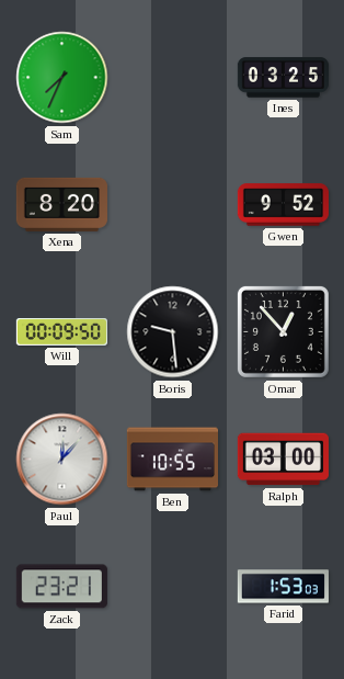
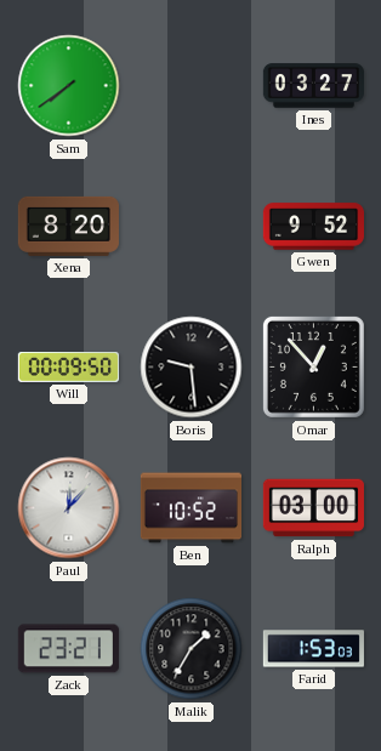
Sam: 7:34 -> 7:39 (69, 86)
Ines: 03:25 -> 03:27 (313, 86)
Ben: 10:55 -> 10:52 (190, 508)
Malik: none -> 1:35 (192, 649)
